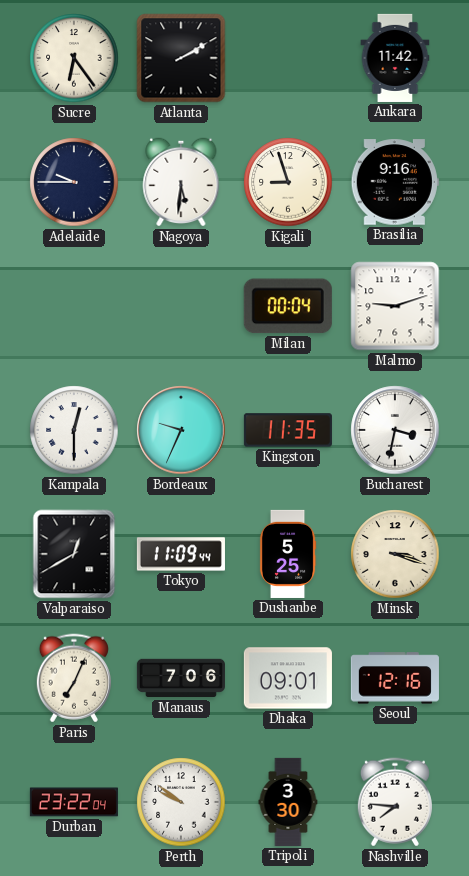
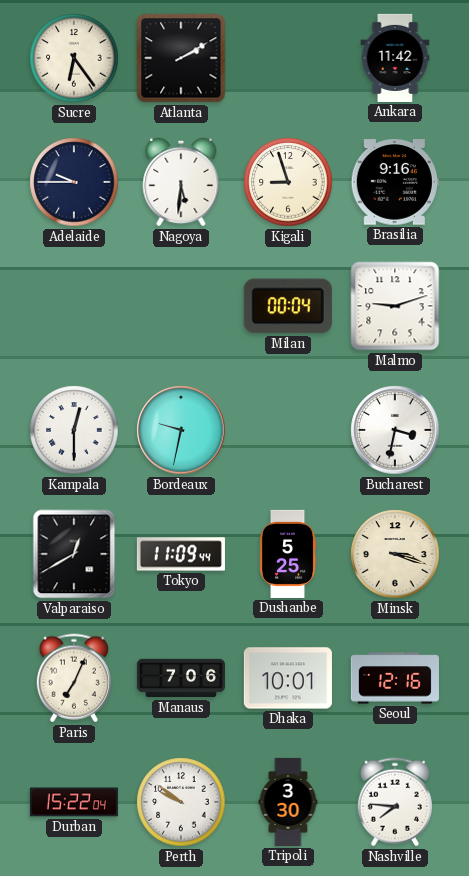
Bordeaux: 9:34 -> 9:32 (181, 430)
Kingston: 11:35 -> none (288, 430)
Dhaka: 09:01 -> 10:01 (288, 678)
Durban: 23:22 -> 15:22 (74, 802)
